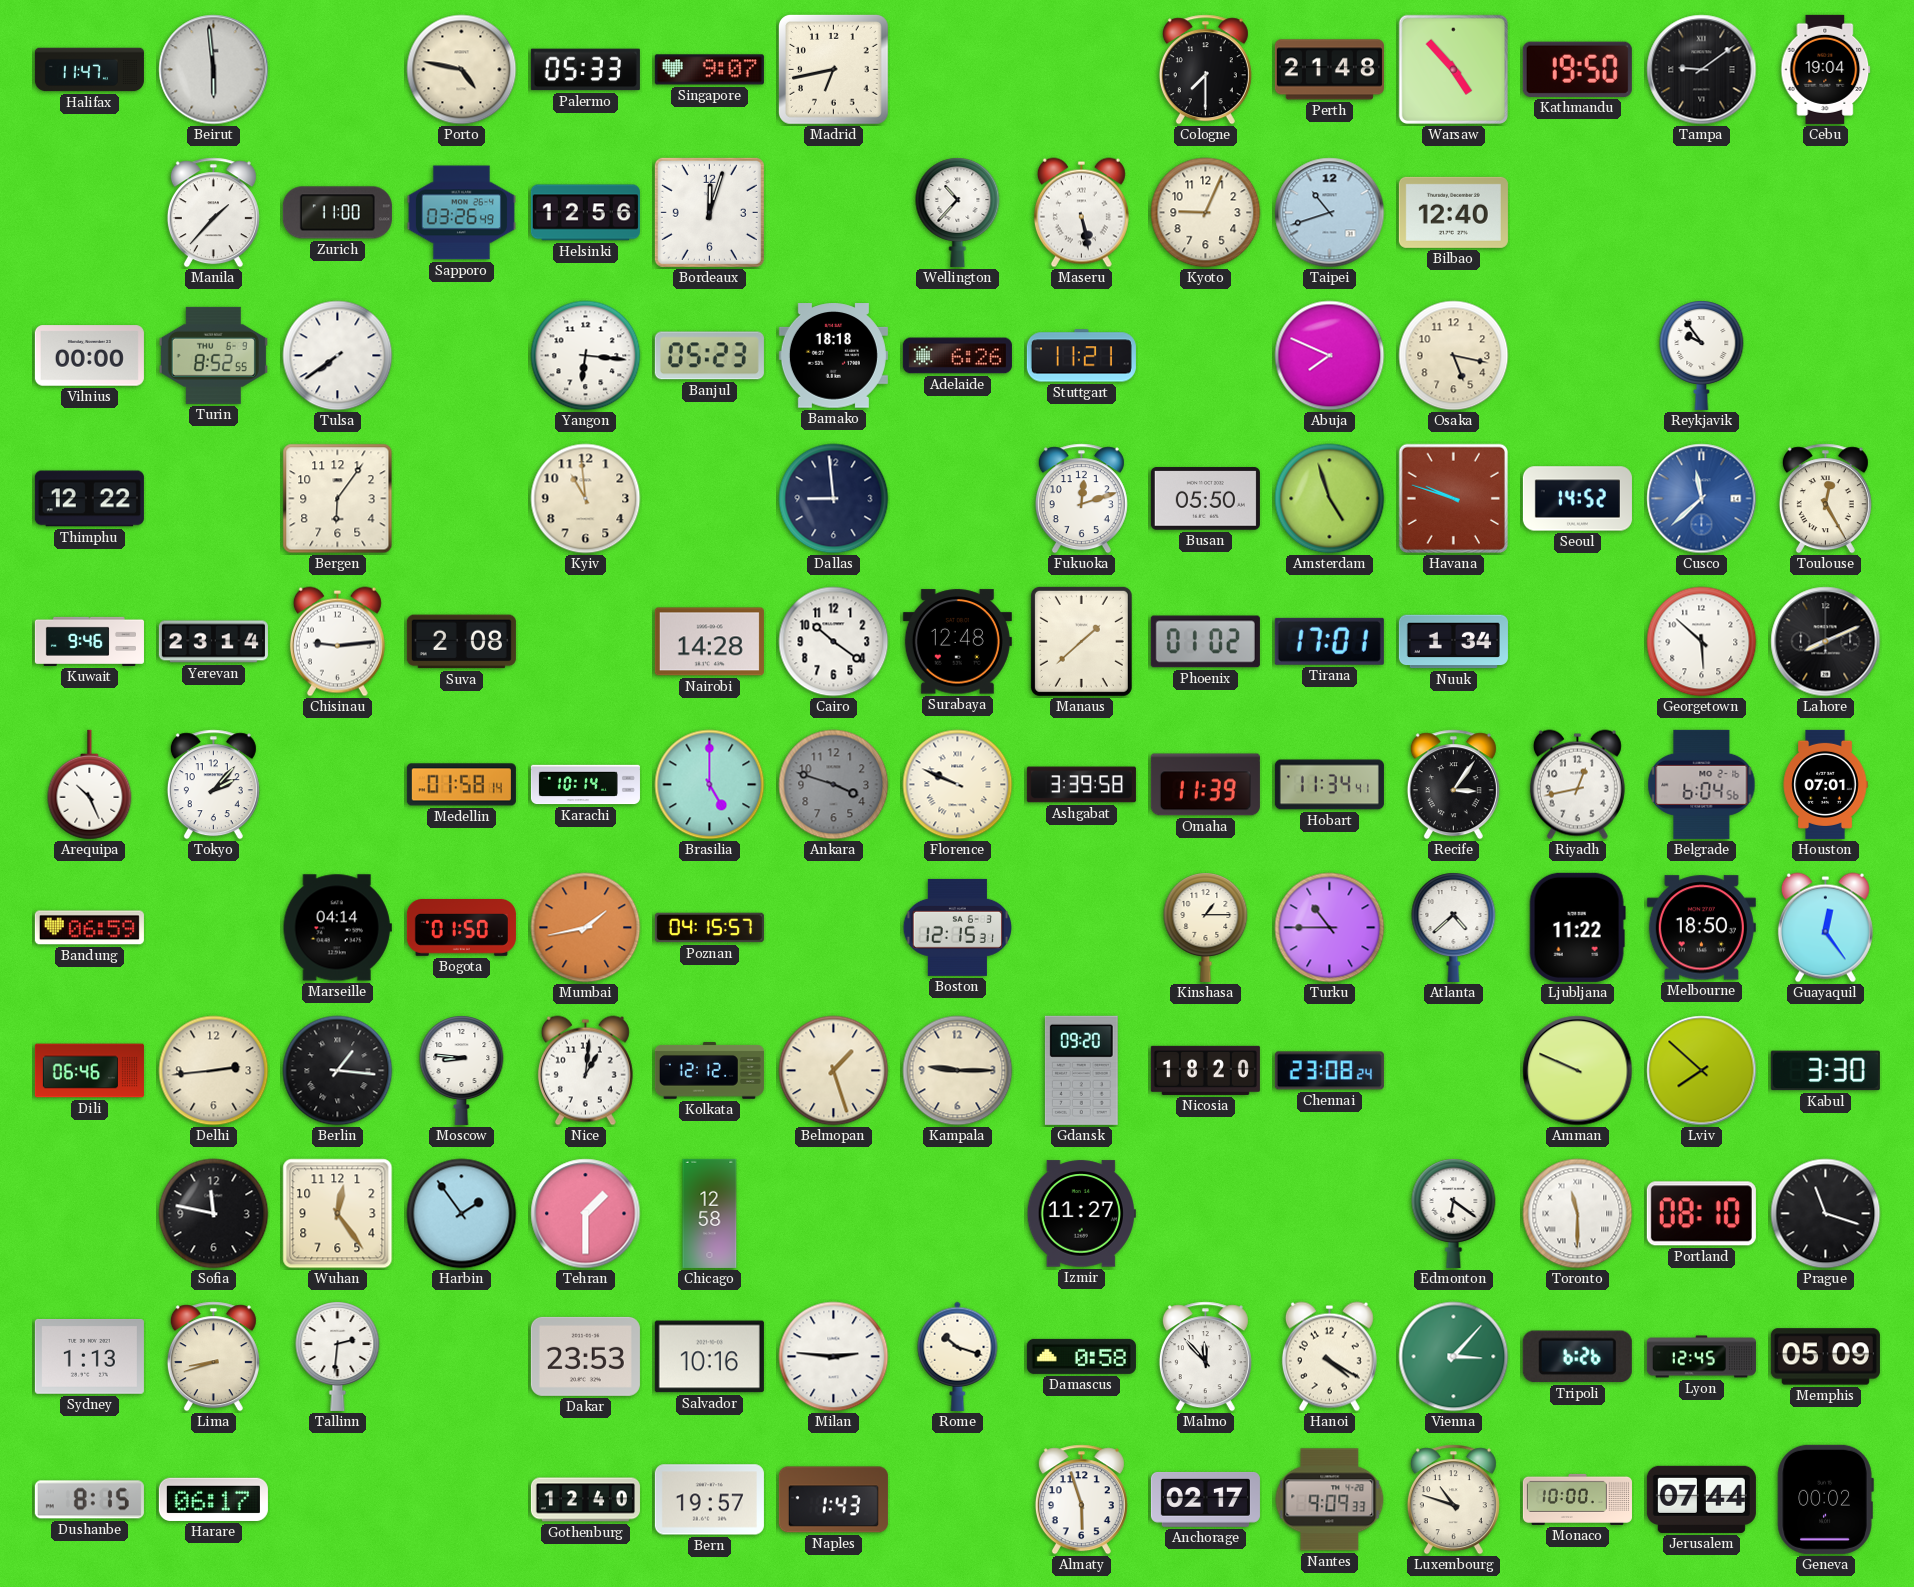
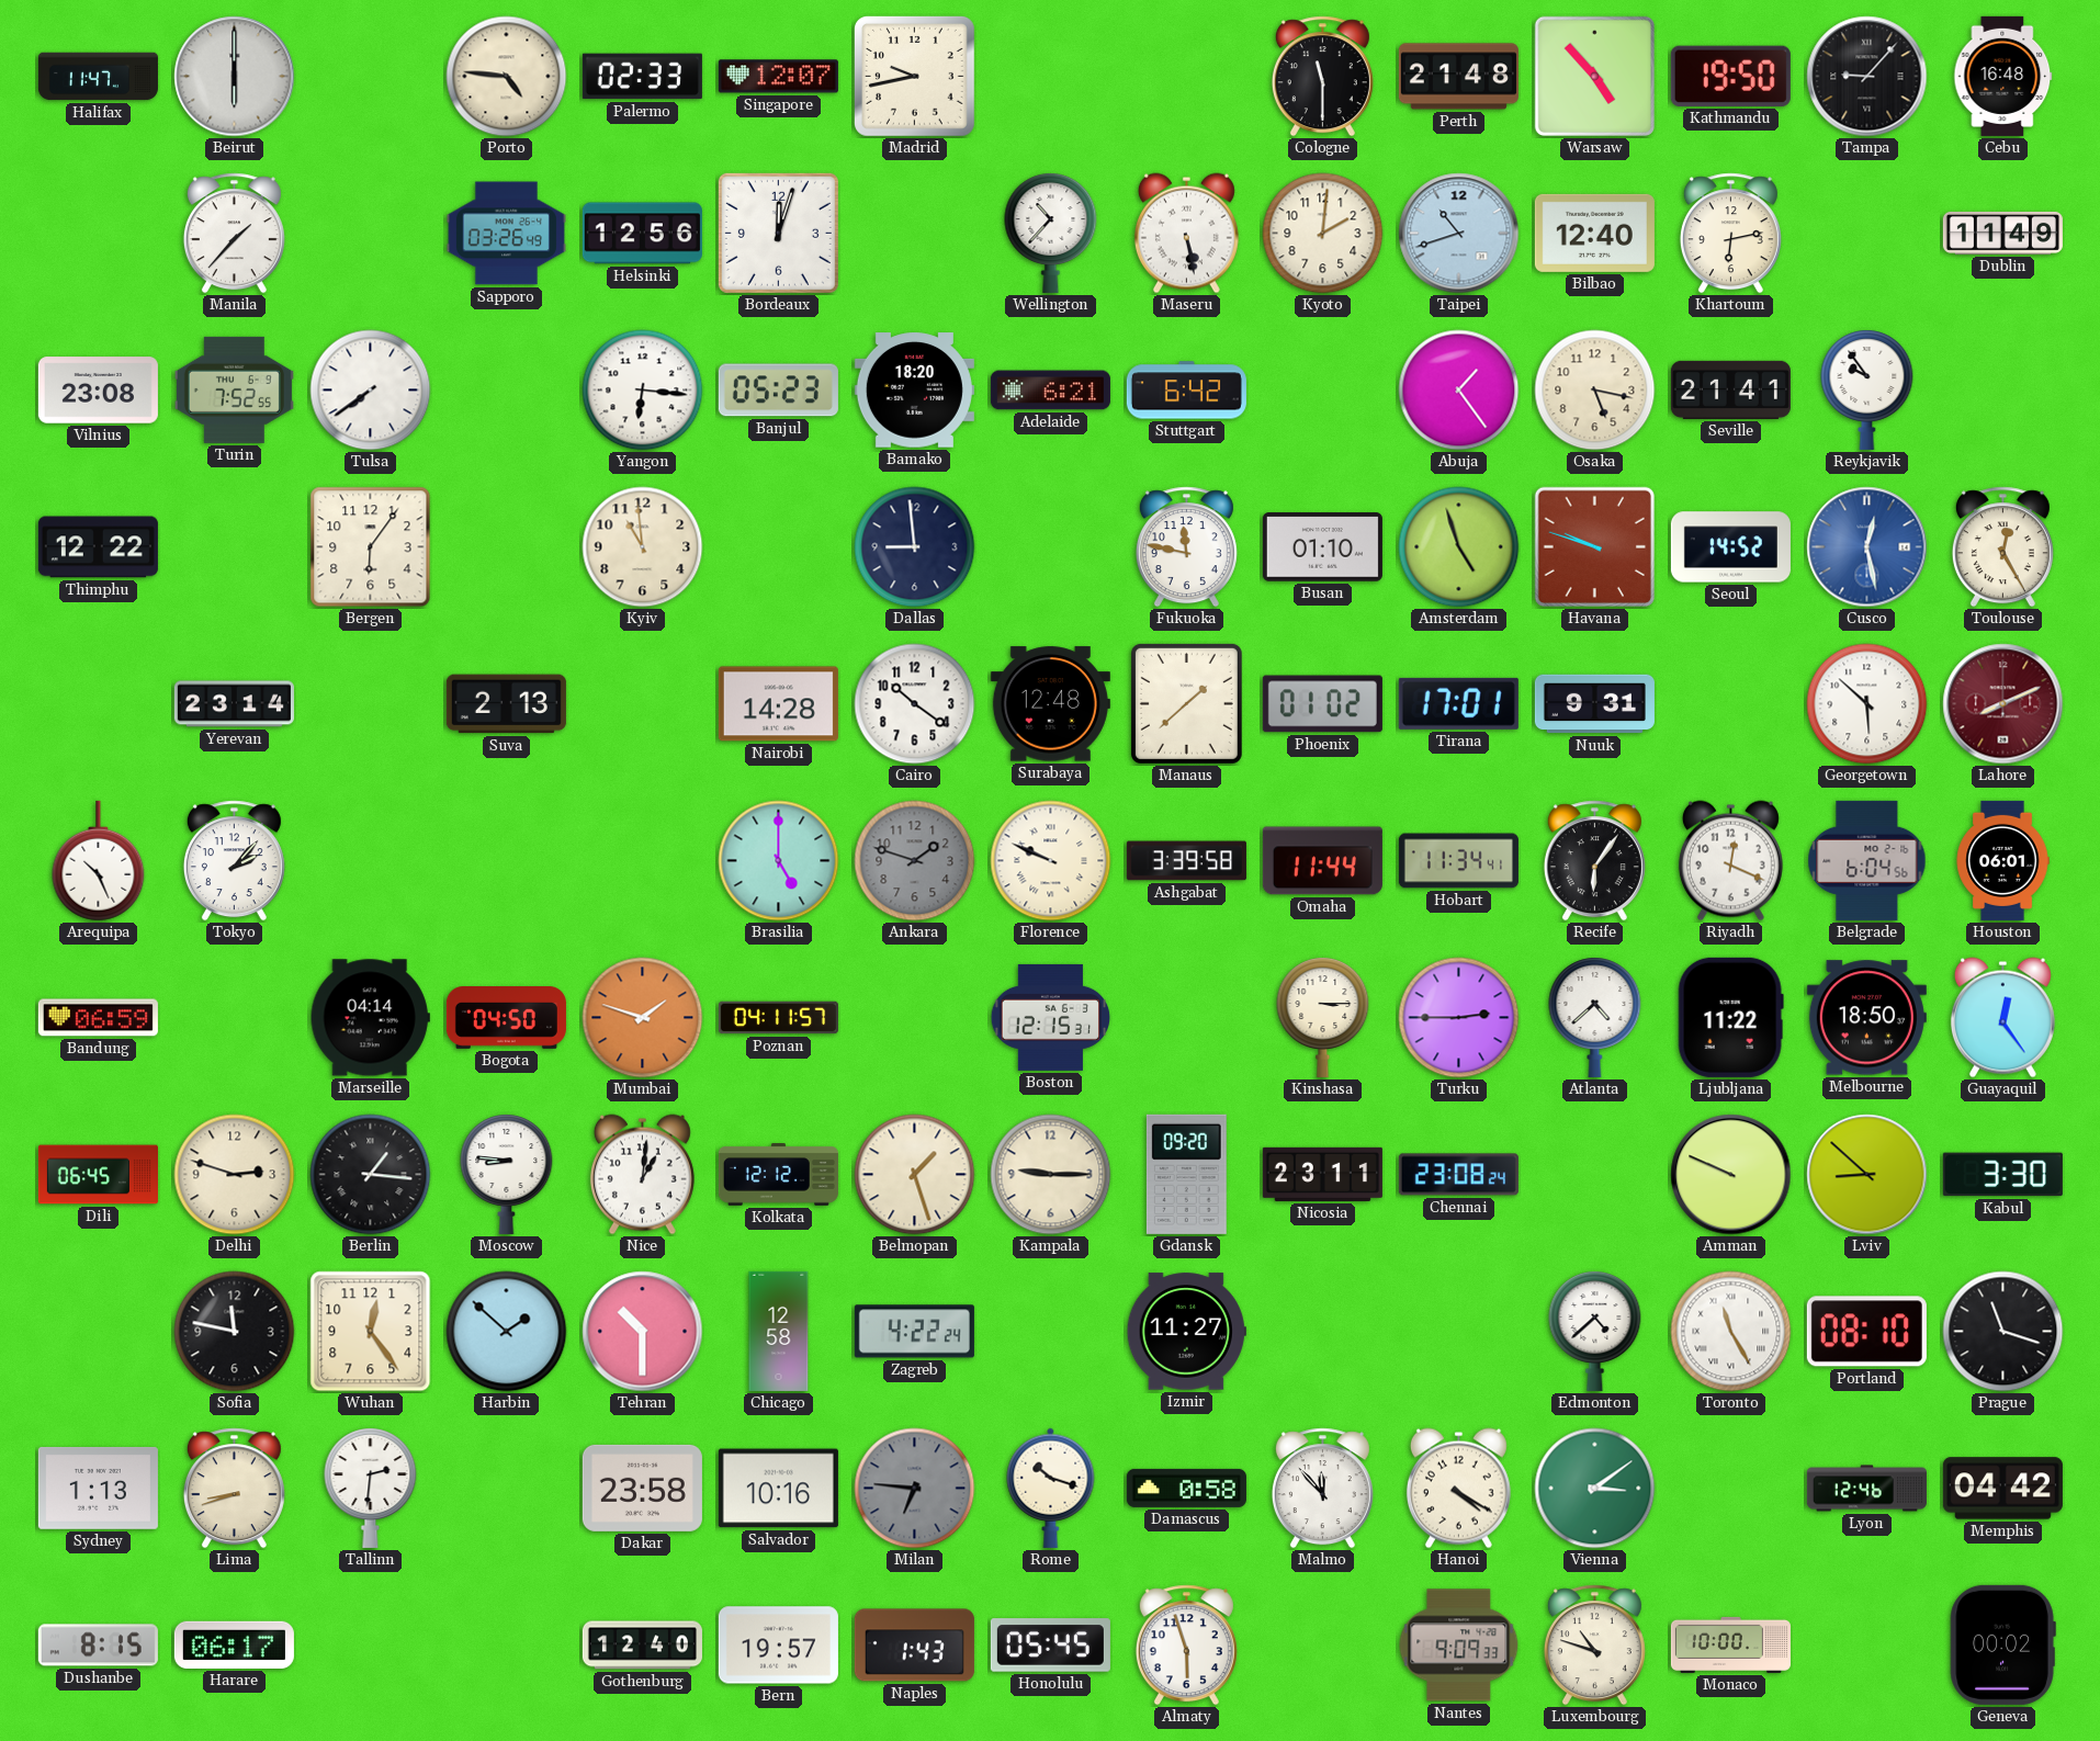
Beirut: 5:59 -> 6:00 (235, 77)
Porto: 4:47 -> 4:46 (507, 77)
Palermo: 05:33 -> 02:33 (642, 77)
Singapore: 9:07 -> 12:07 (778, 77)
Madrid: 6:43 -> 9:43 (915, 77)
Cologne: 7:30 -> 11:30 (1322, 77)
Tampa: 9:09 -> 9:07 (1867, 77)
Cebu: 19:04 -> 16:48 (2003, 76)
Zurich: 11:00 -> none (337, 213)
Kyoto: 9:04 -> 2:01 (1323, 234)
Khartoum: none -> 6:13 (1730, 234)
Dublin: none -> 11:49 (2002, 233)
Vilnius: 00:00 -> 23:08 (98, 391)
Turin: 8:52 -> 7:52 (234, 389)
Bamako: 18:18 -> 18:20 (914, 391)
Adelaide: 6:26 -> 6:21 (1050, 391)
Stuttgart: 11:21 -> 6:42 (1186, 391)
Abuja: 7:49 -> 1:24 (1459, 391)
Seville: none -> 21:41 (1730, 389)
Fukuoka: 12:12 -> 11:47 (1186, 547)
Busan: 05:50 -> 01:10 (1322, 547)
Cusco: 11:38 -> 12:28 (1867, 547)
Kuwait: 9:46 -> none (89, 641)
Chisinau: 9:14 -> none (337, 642)
Suva: 2:08 -> 2:13 (506, 704)
Nuuk: 1:34 -> 9:31 (1594, 704)
Lahore dial: black -> burgundy (2003, 704)
Medellin: 01:58 -> none (461, 785)
Karachi: 10:14 -> none (585, 785)
Ankara: 3:48 -> 1:48 (915, 861)
Omaha: 11:39 -> 11:44 (1322, 861)
Recife: 3:06 -> 6:06 (1594, 861)
Riyadh: 12:43 -> 12:19 (1730, 861)
Houston: 07:01 -> 06:01 (2002, 860)
Bogota: 01:50 -> 04:50 (506, 1018)
Mumbai: 1:43 -> 1:48 (643, 1018)
Poznan: 04:15 -> 04:11 (778, 1018)
Kinshasa: 1:15 -> 3:15 (1323, 1017)
Turku: 10:45 -> 2:45 (1459, 1018)
Dili: 06:46 -> 06:45 (98, 1175)
Delhi: 2:44 -> 2:48 (235, 1175)
Nicosia: 18:20 -> 23:11 (1322, 1174)
Lviv: 7:52 -> 8:52 (1867, 1175)
Harbin: 1:54 -> 1:52 (507, 1332)
Tehran: 1:30 -> 10:30 (643, 1332)
Zagreb: none -> 4:22 (914, 1332)
Edmonton: 6:21 -> 4:38 (1595, 1331)
Toronto: 11:30 -> 11:25 (1731, 1332)
Dakar: 23:53 -> 23:58 (642, 1488)
Milan: 2:46 -> 6:46 (915, 1489)
Milan dial: white -> grey (915, 1489)
Vienna: 3:07 -> 3:09 (1595, 1489)
Tripoli: 6:26 -> none (1577, 1357)
Lyon: 12:45 -> 12:46 (1866, 1489)
Memphis: 05:09 -> 04:42 (2002, 1489)
Honolulu: none -> 05:45 (1050, 1646)
Anchorage: 02:17 -> none (1205, 1499)
Jerusalem: 07:44 -> none (1701, 1499)
